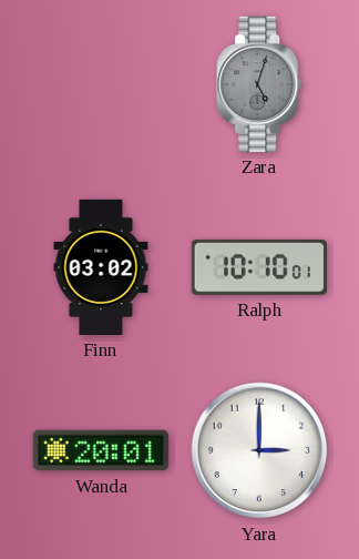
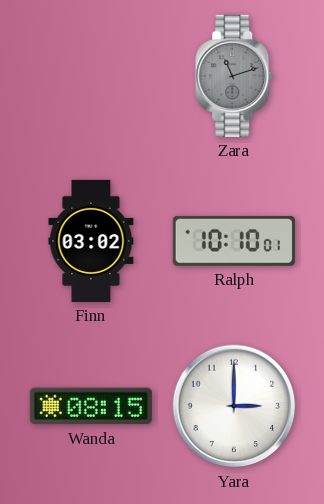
Zara: 5:03 -> 11:12 (235, 76)
Wanda: 20:01 -> 08:15 (91, 406)
